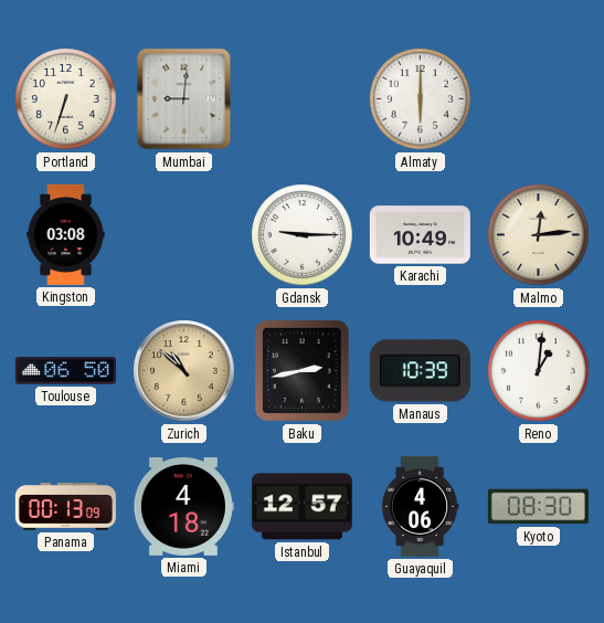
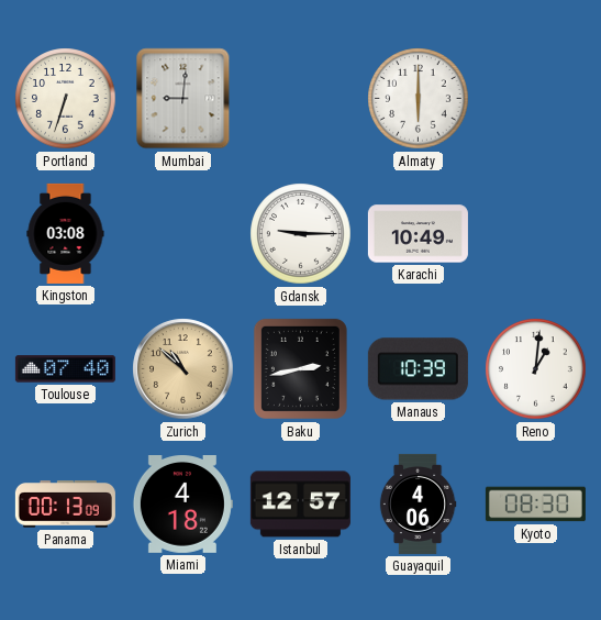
Malmo: 12:14 -> none (539, 235)
Toulouse: 06:50 -> 07:40 (65, 369)
